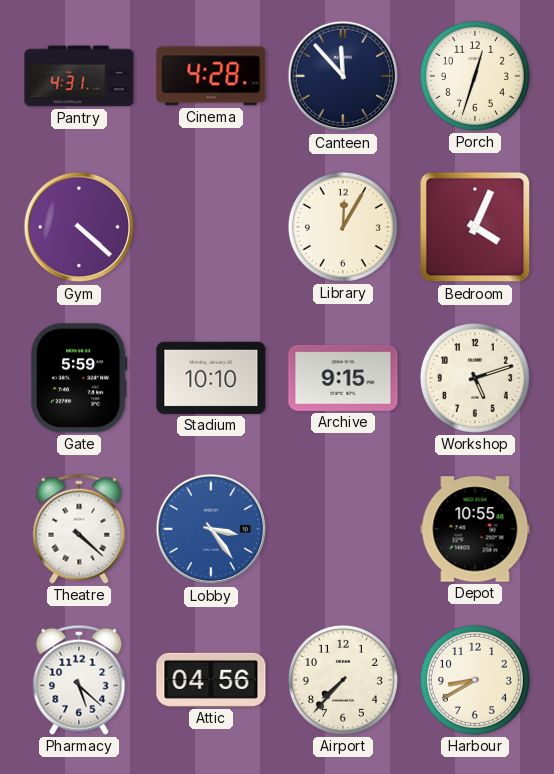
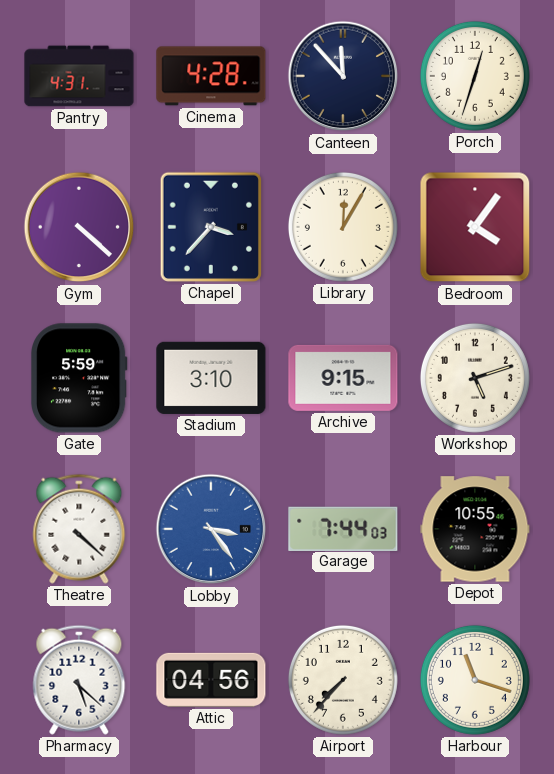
Chapel: none -> 3:37 (211, 227)
Bedroom: 4:04 -> 4:06 (475, 227)
Stadium: 10:10 -> 3:10 (211, 378)
Garage: none -> 7:44 (343, 528)
Harbour: 8:40 -> 11:18 (475, 680)
